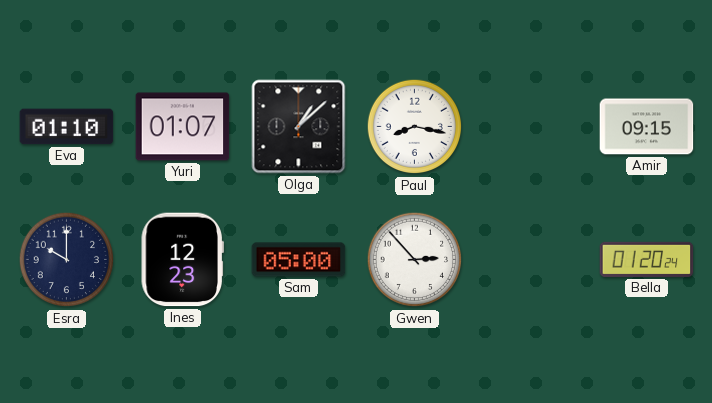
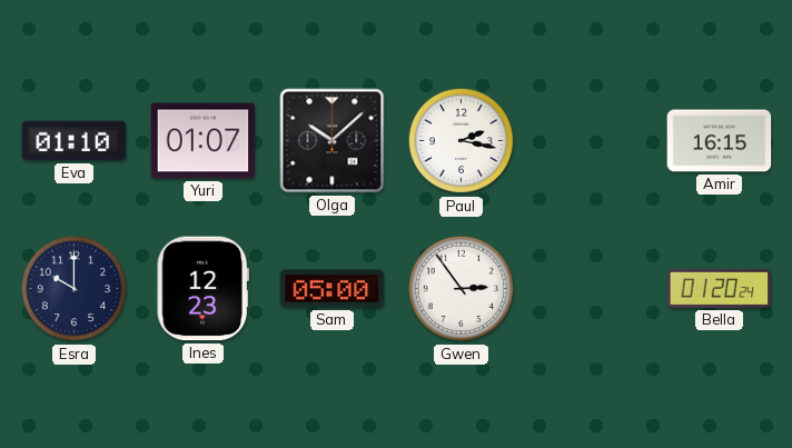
Olga: 1:08 -> 10:08 (333, 141)
Paul: 8:17 -> 2:17 (462, 141)
Amir: 09:15 -> 16:15 (720, 141)
Gwen: 2:53 -> 2:54 (462, 289)
